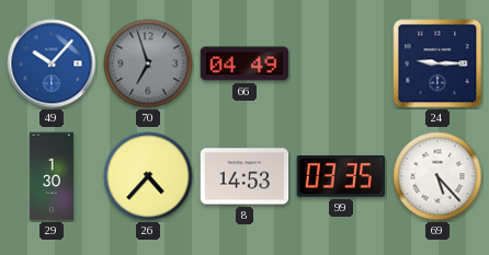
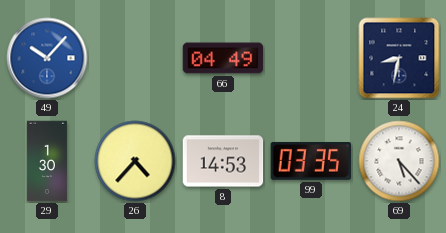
70: 6:57 -> none (148, 63)
24: 9:15 -> 8:32 (399, 58)
